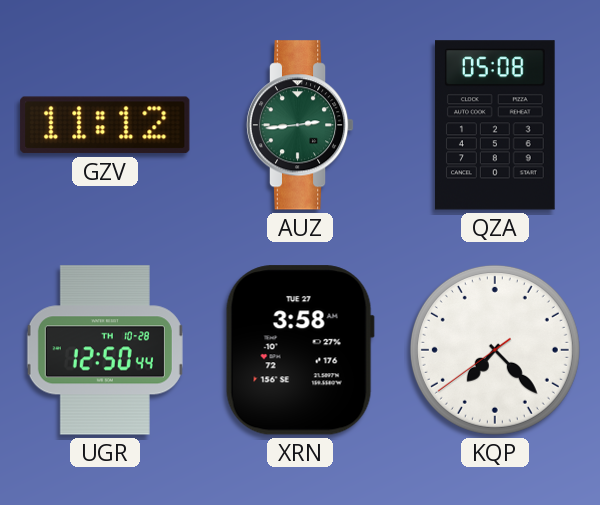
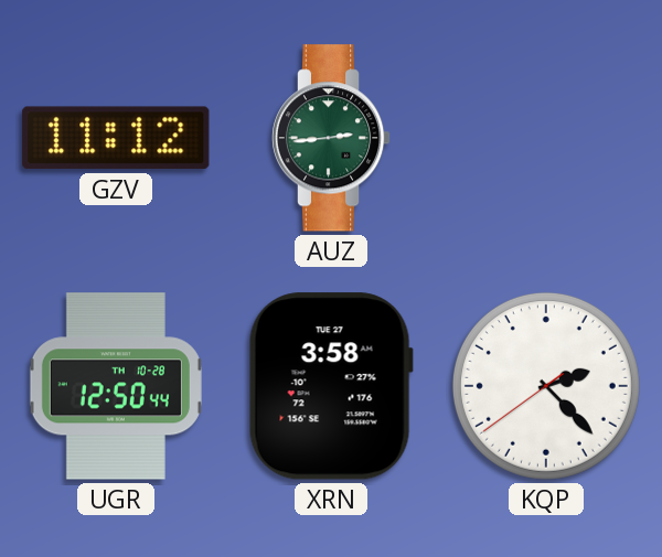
QZA: 05:08 -> none (496, 125)
KQP: 7:22 -> 2:22 (546, 386)
